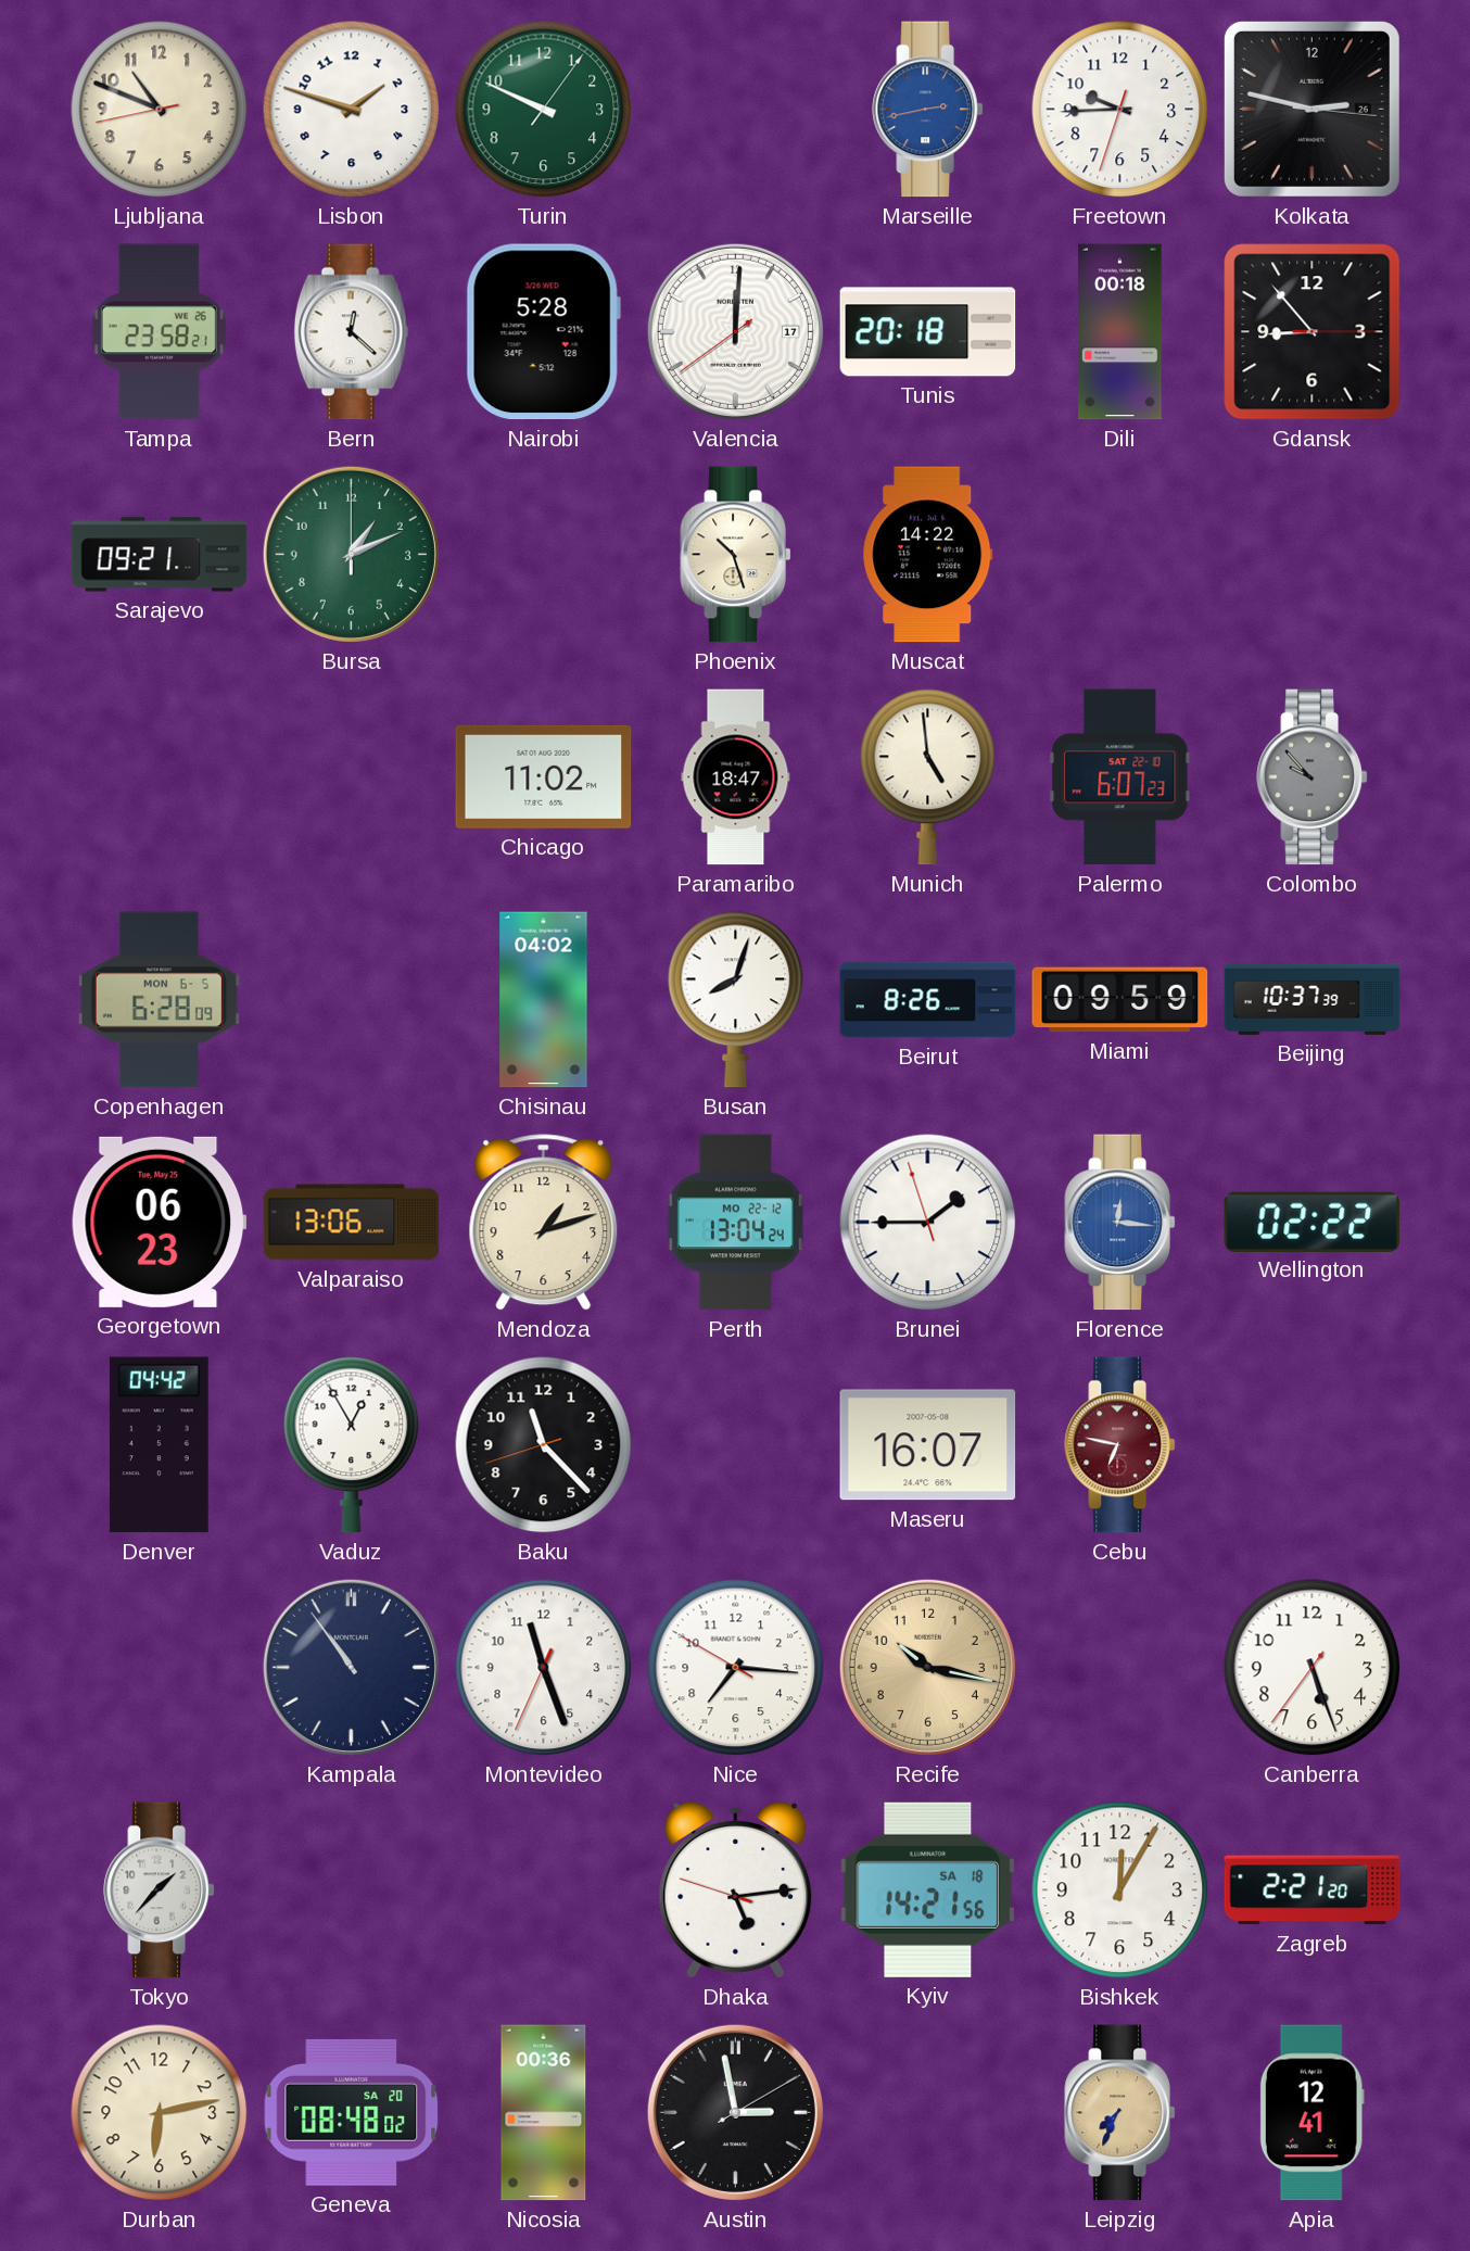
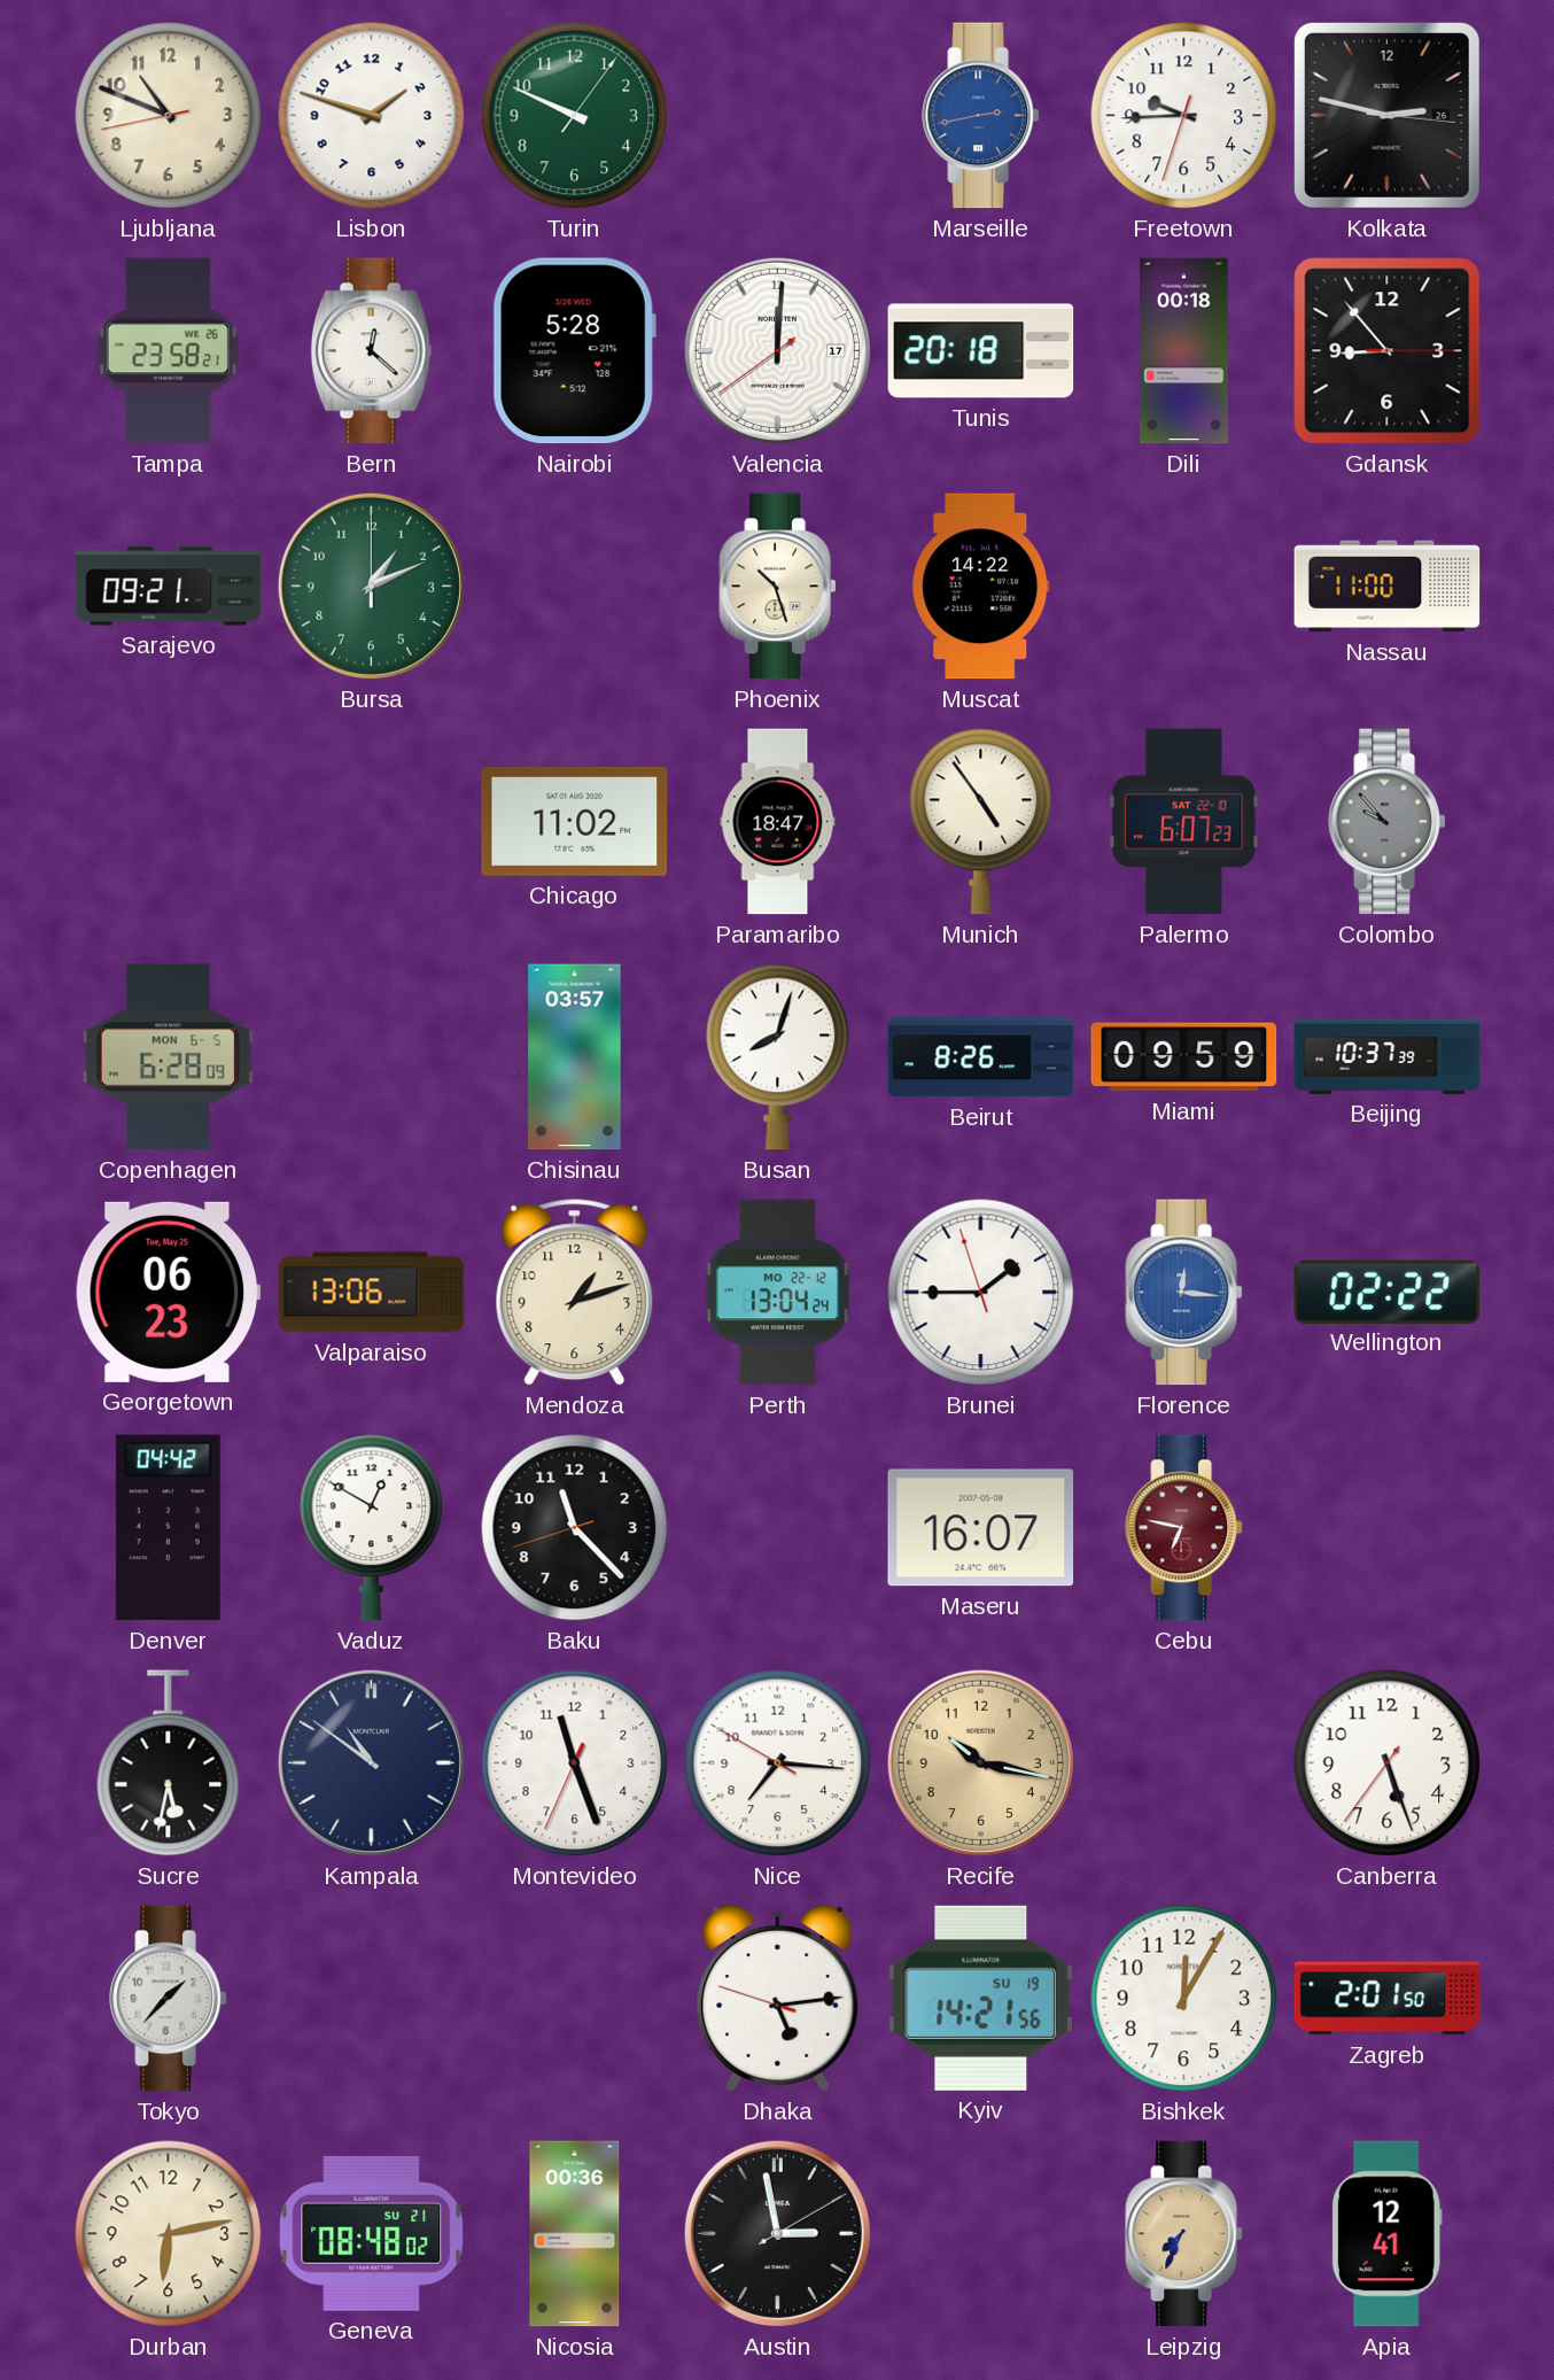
Nassau: none -> 11:00 (1388, 587)
Munich: 4:59 -> 4:54 (981, 822)
Chisinau: 04:02 -> 03:57 (575, 1057)
Vaduz: 12:55 -> 12:50 (372, 1528)
Sucre: none -> 5:32 (169, 1763)
Kampala: 10:54 -> 10:51 (371, 1762)
Kyiv date: SA 18 -> SU 19 (981, 1998)
Zagreb: 2:21 -> 2:01 (1388, 1999)
Geneva date: SA 20 -> SU 21 (372, 2233)
